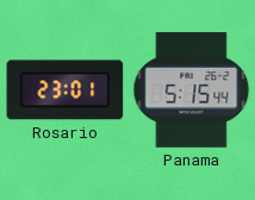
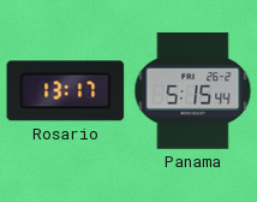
Rosario: 23:01 -> 13:17 (66, 91)
